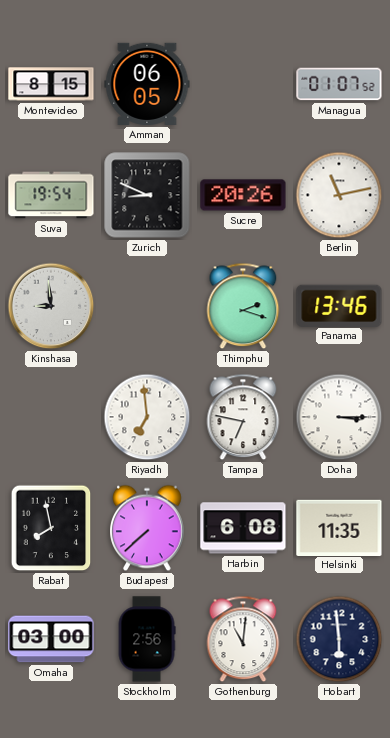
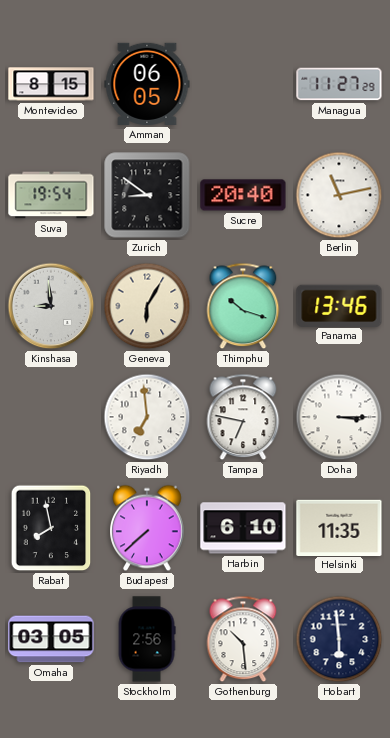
Managua: 01:07 -> 11:27 (339, 84)
Zurich: 8:49 -> 8:51 (147, 195)
Sucre: 20:26 -> 20:40 (243, 195)
Geneva: none -> 6:05 (147, 306)
Thimphu: 2:18 -> 10:18 (243, 306)
Harbin: 6:08 -> 6:10 (243, 528)
Omaha: 03:00 -> 03:05 (51, 639)
Gothenburg: 11:01 -> 10:29 (243, 639)
